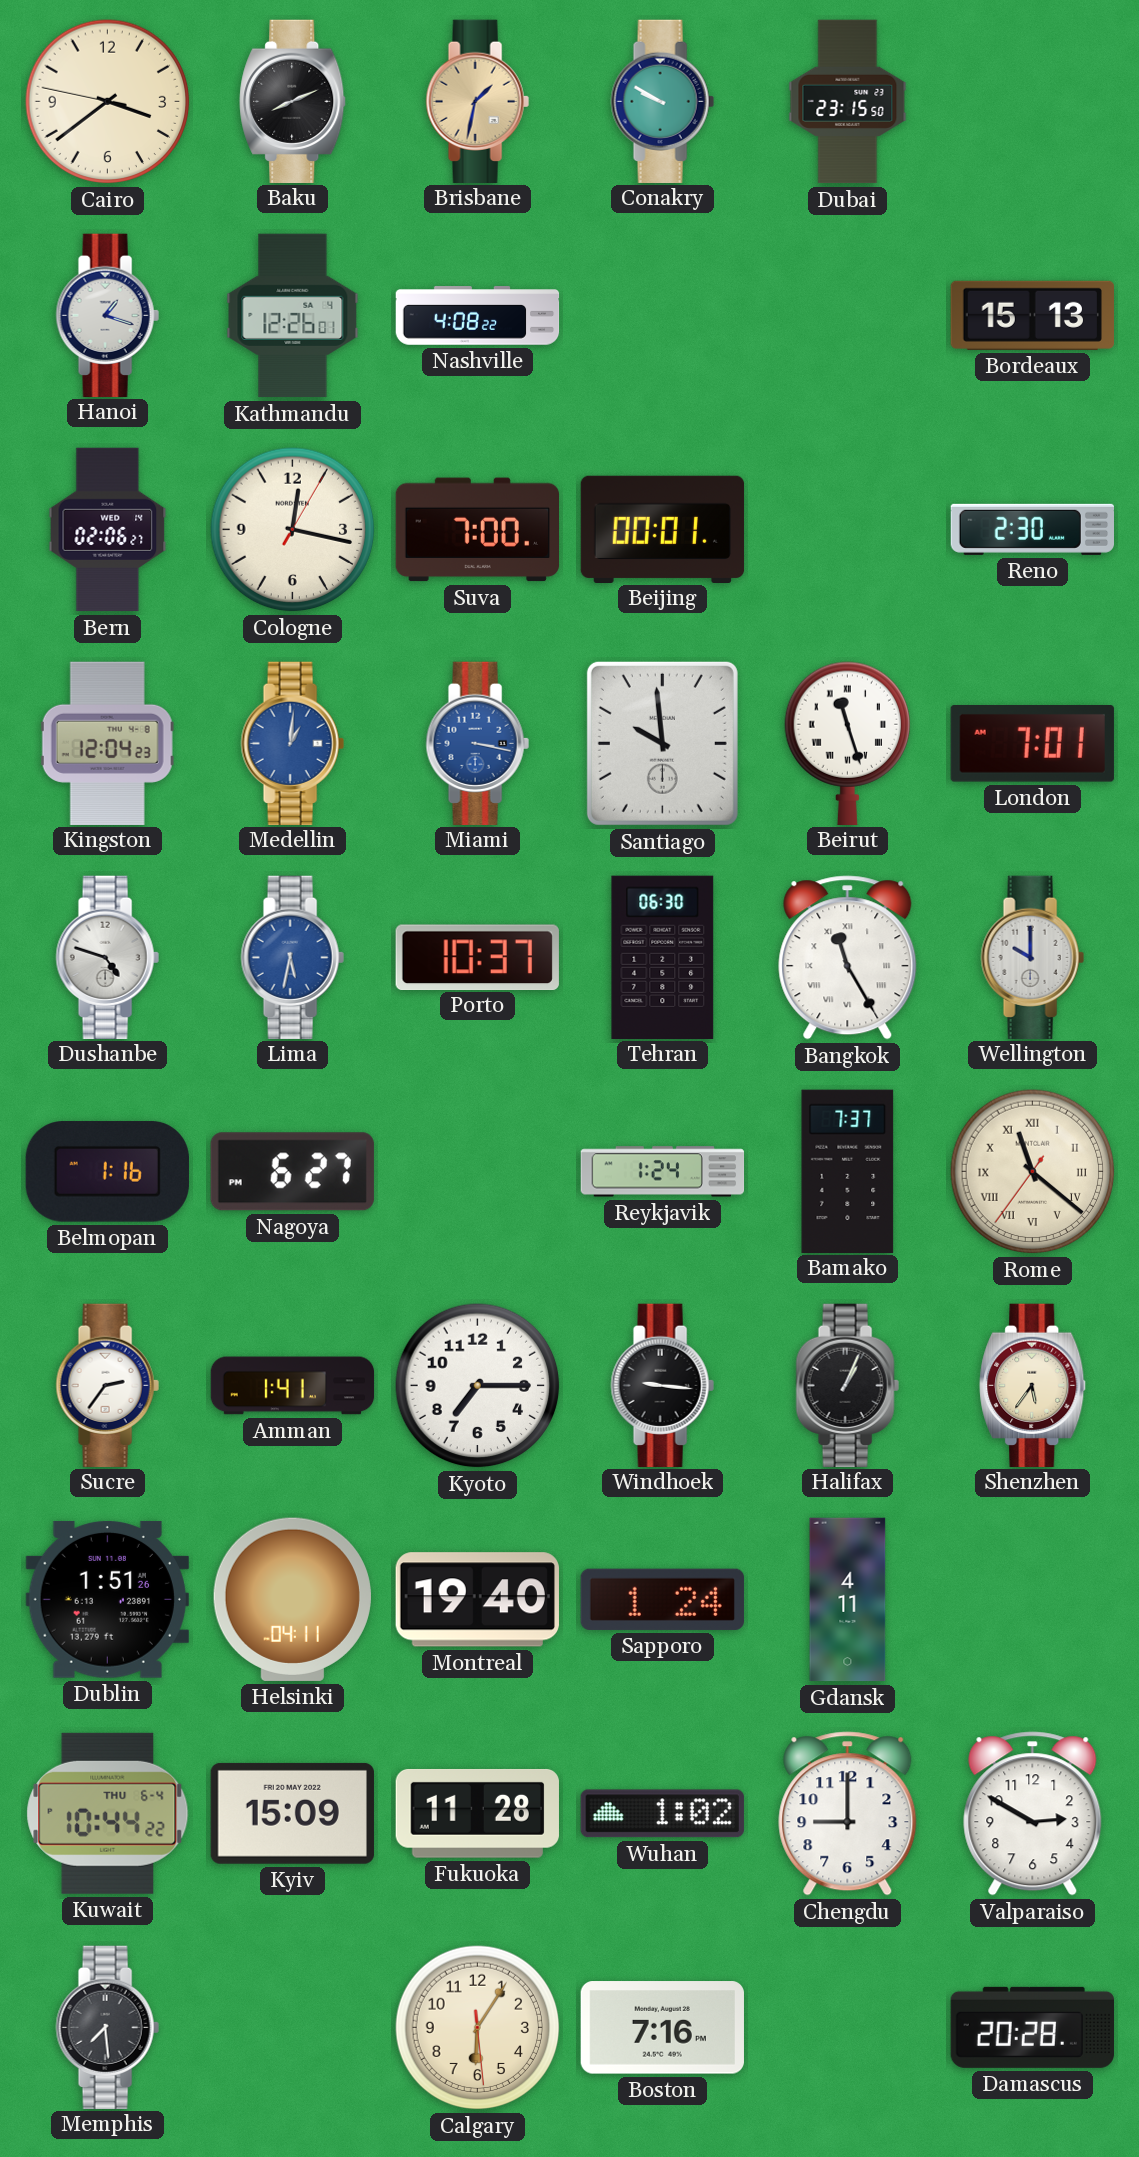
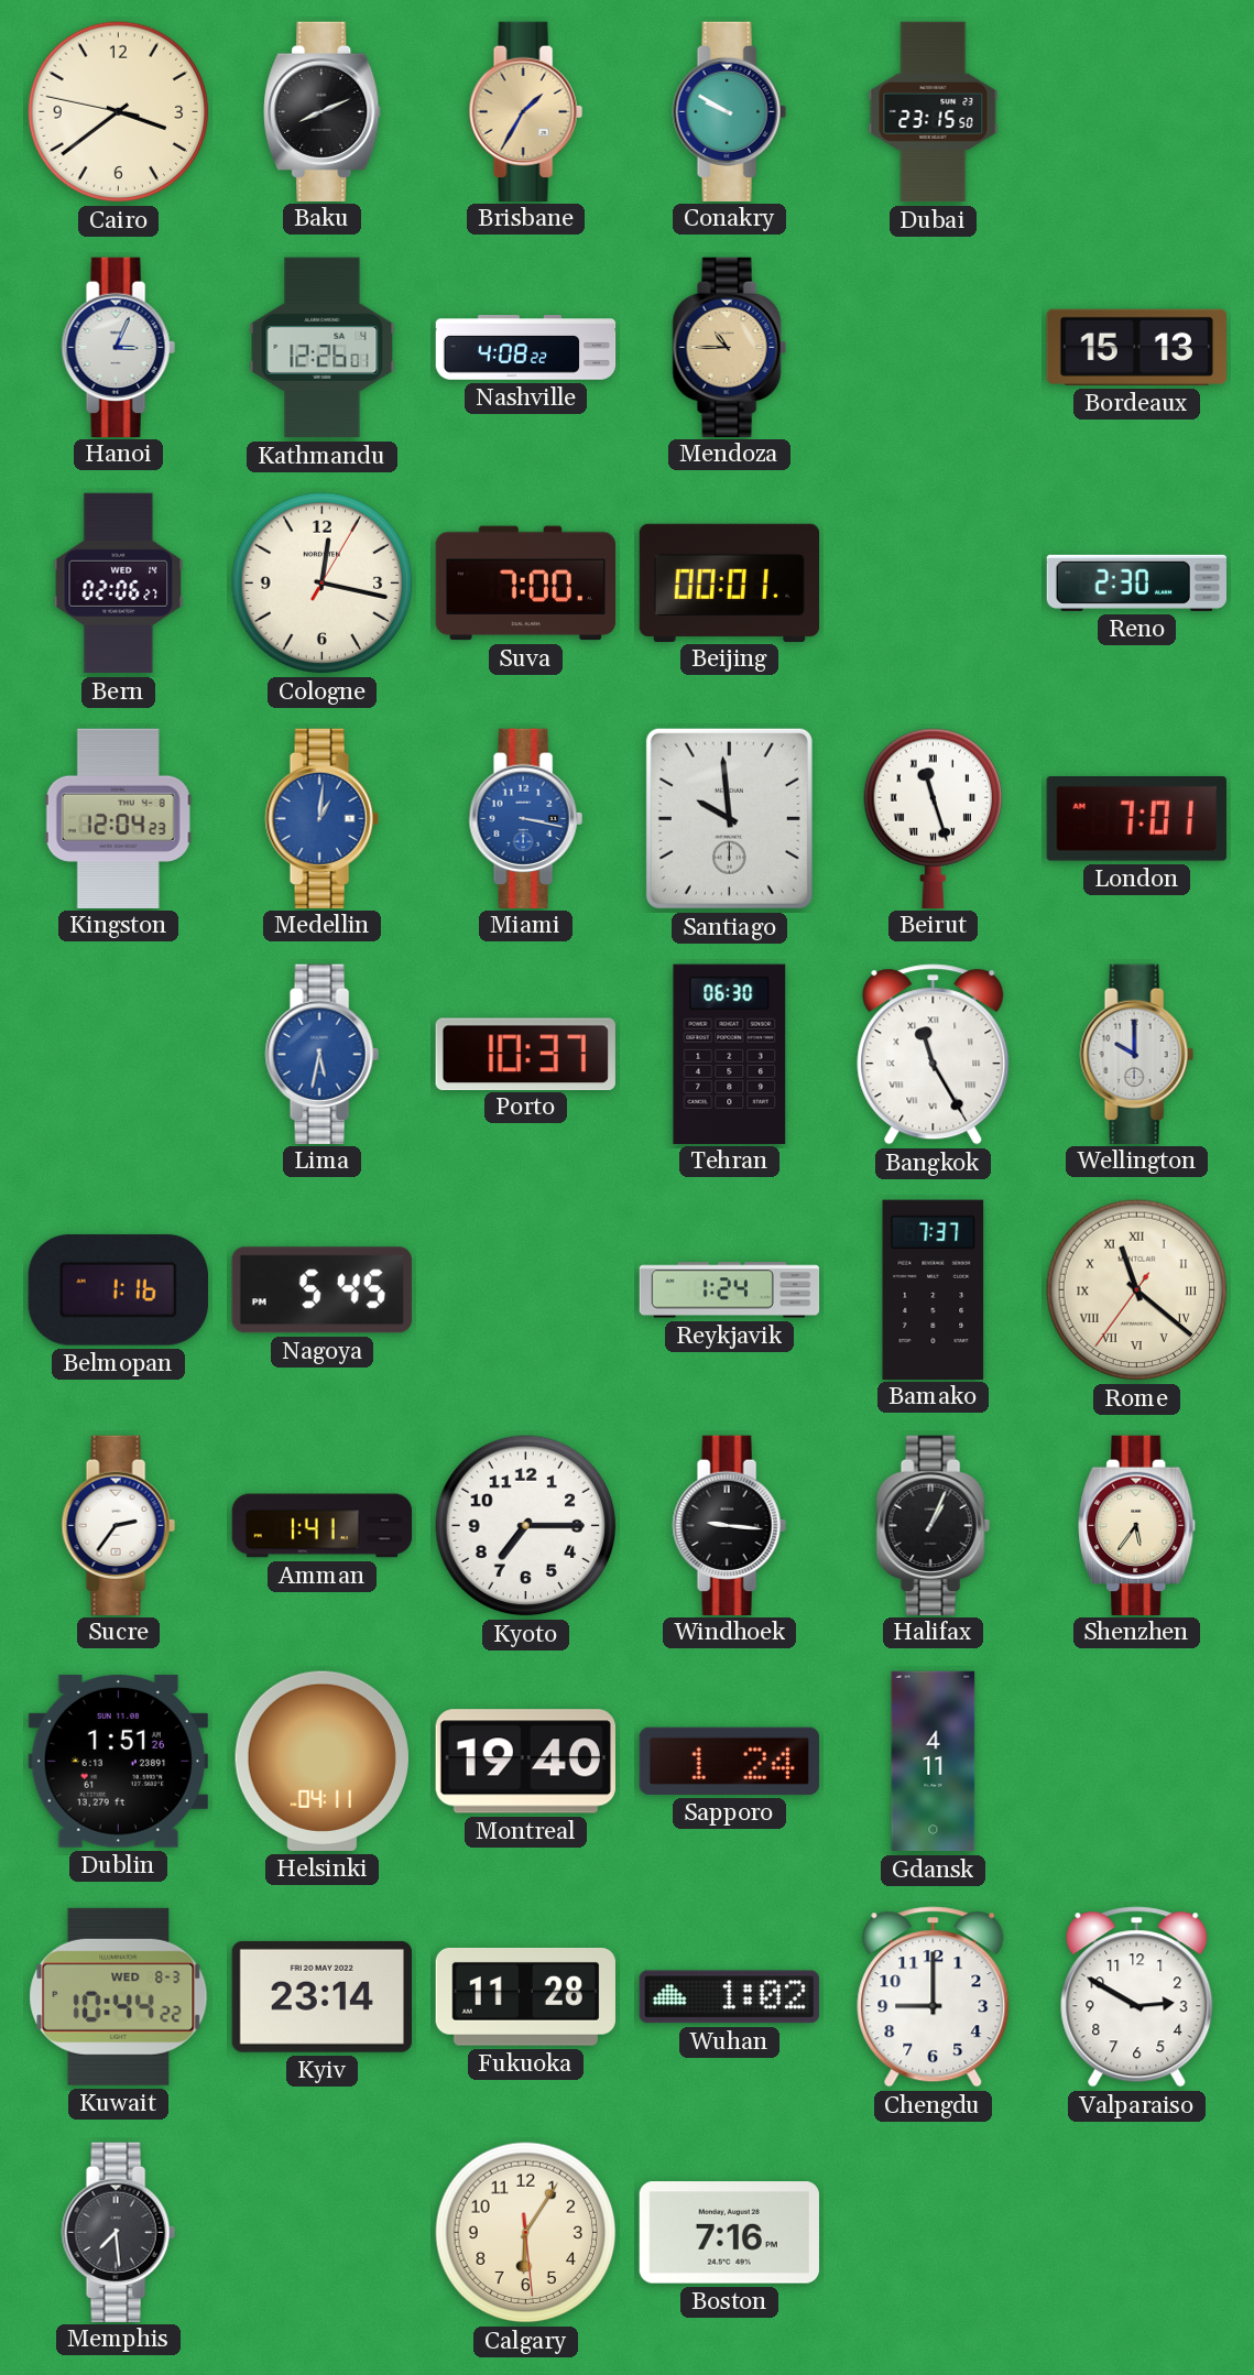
Brisbane: 1:32 -> 1:35 (525, 111)
Hanoi: 1:18 -> 3:04 (118, 347)
Mendoza: none -> 10:45 (729, 347)
Dushanbe: 4:48 -> none (107, 957)
Nagoya: 6:27 -> 5:45 (321, 1290)
Kuwait date: THU 6-4 -> WED 8-3 (119, 1996)
Kyiv: 15:09 -> 23:14 (321, 1996)
Damascus: 20:28 -> none (1032, 2027)
